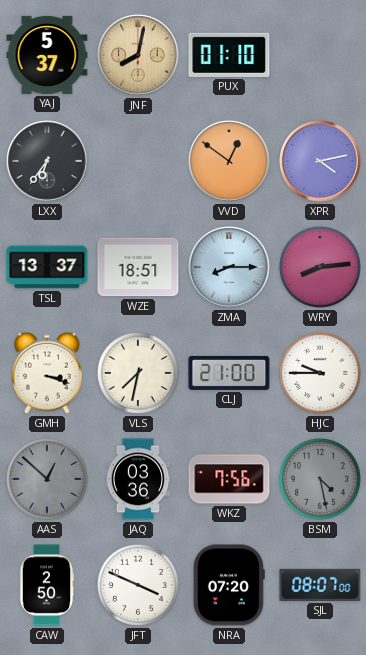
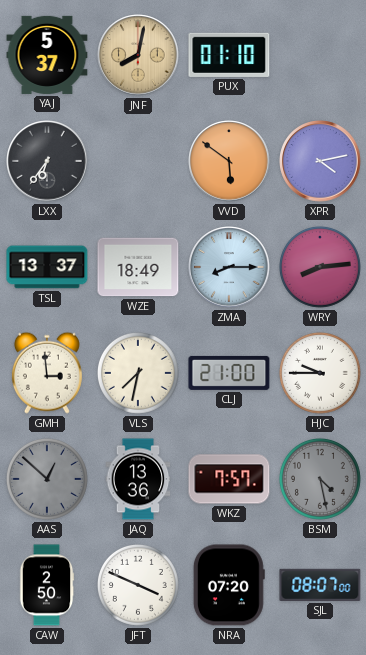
VVD: 12:51 -> 5:51 (229, 161)
WZE: 18:51 -> 18:49 (138, 267)
GMH: 3:18 -> 2:59 (47, 373)
JAQ: 03:36 -> 13:36 (138, 479)
WKZ: 7:56 -> 7:57 (229, 479)
